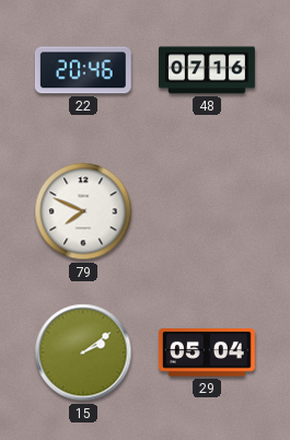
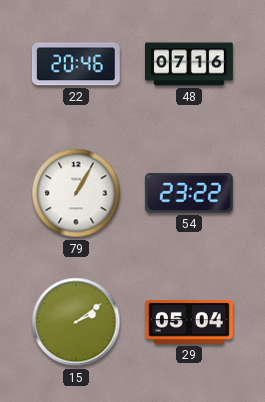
79: 7:49 -> 1:05 (76, 193)
54: none -> 23:22 (189, 194)
